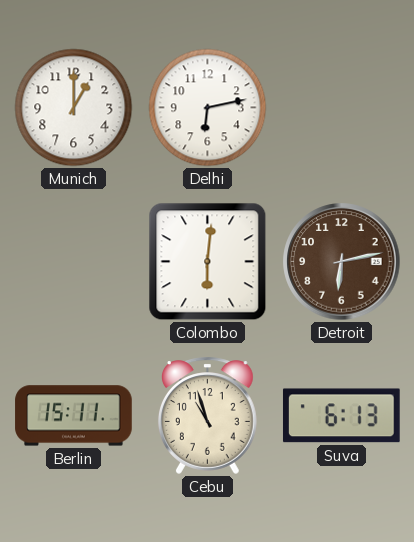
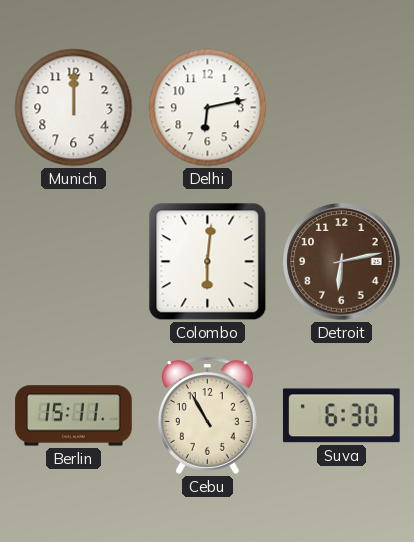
Munich: 1:00 -> 12:00 (74, 108)
Cebu: 10:57 -> 10:55 (207, 415)
Suva: 6:13 -> 6:30 (341, 416)
